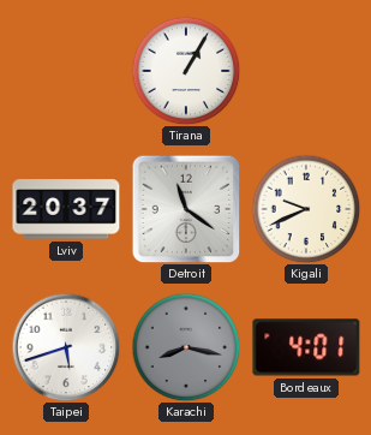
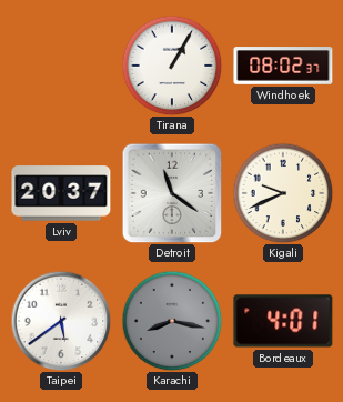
Windhoek: none -> 08:02 (283, 66)
Taipei: 5:42 -> 5:39 (61, 321)
